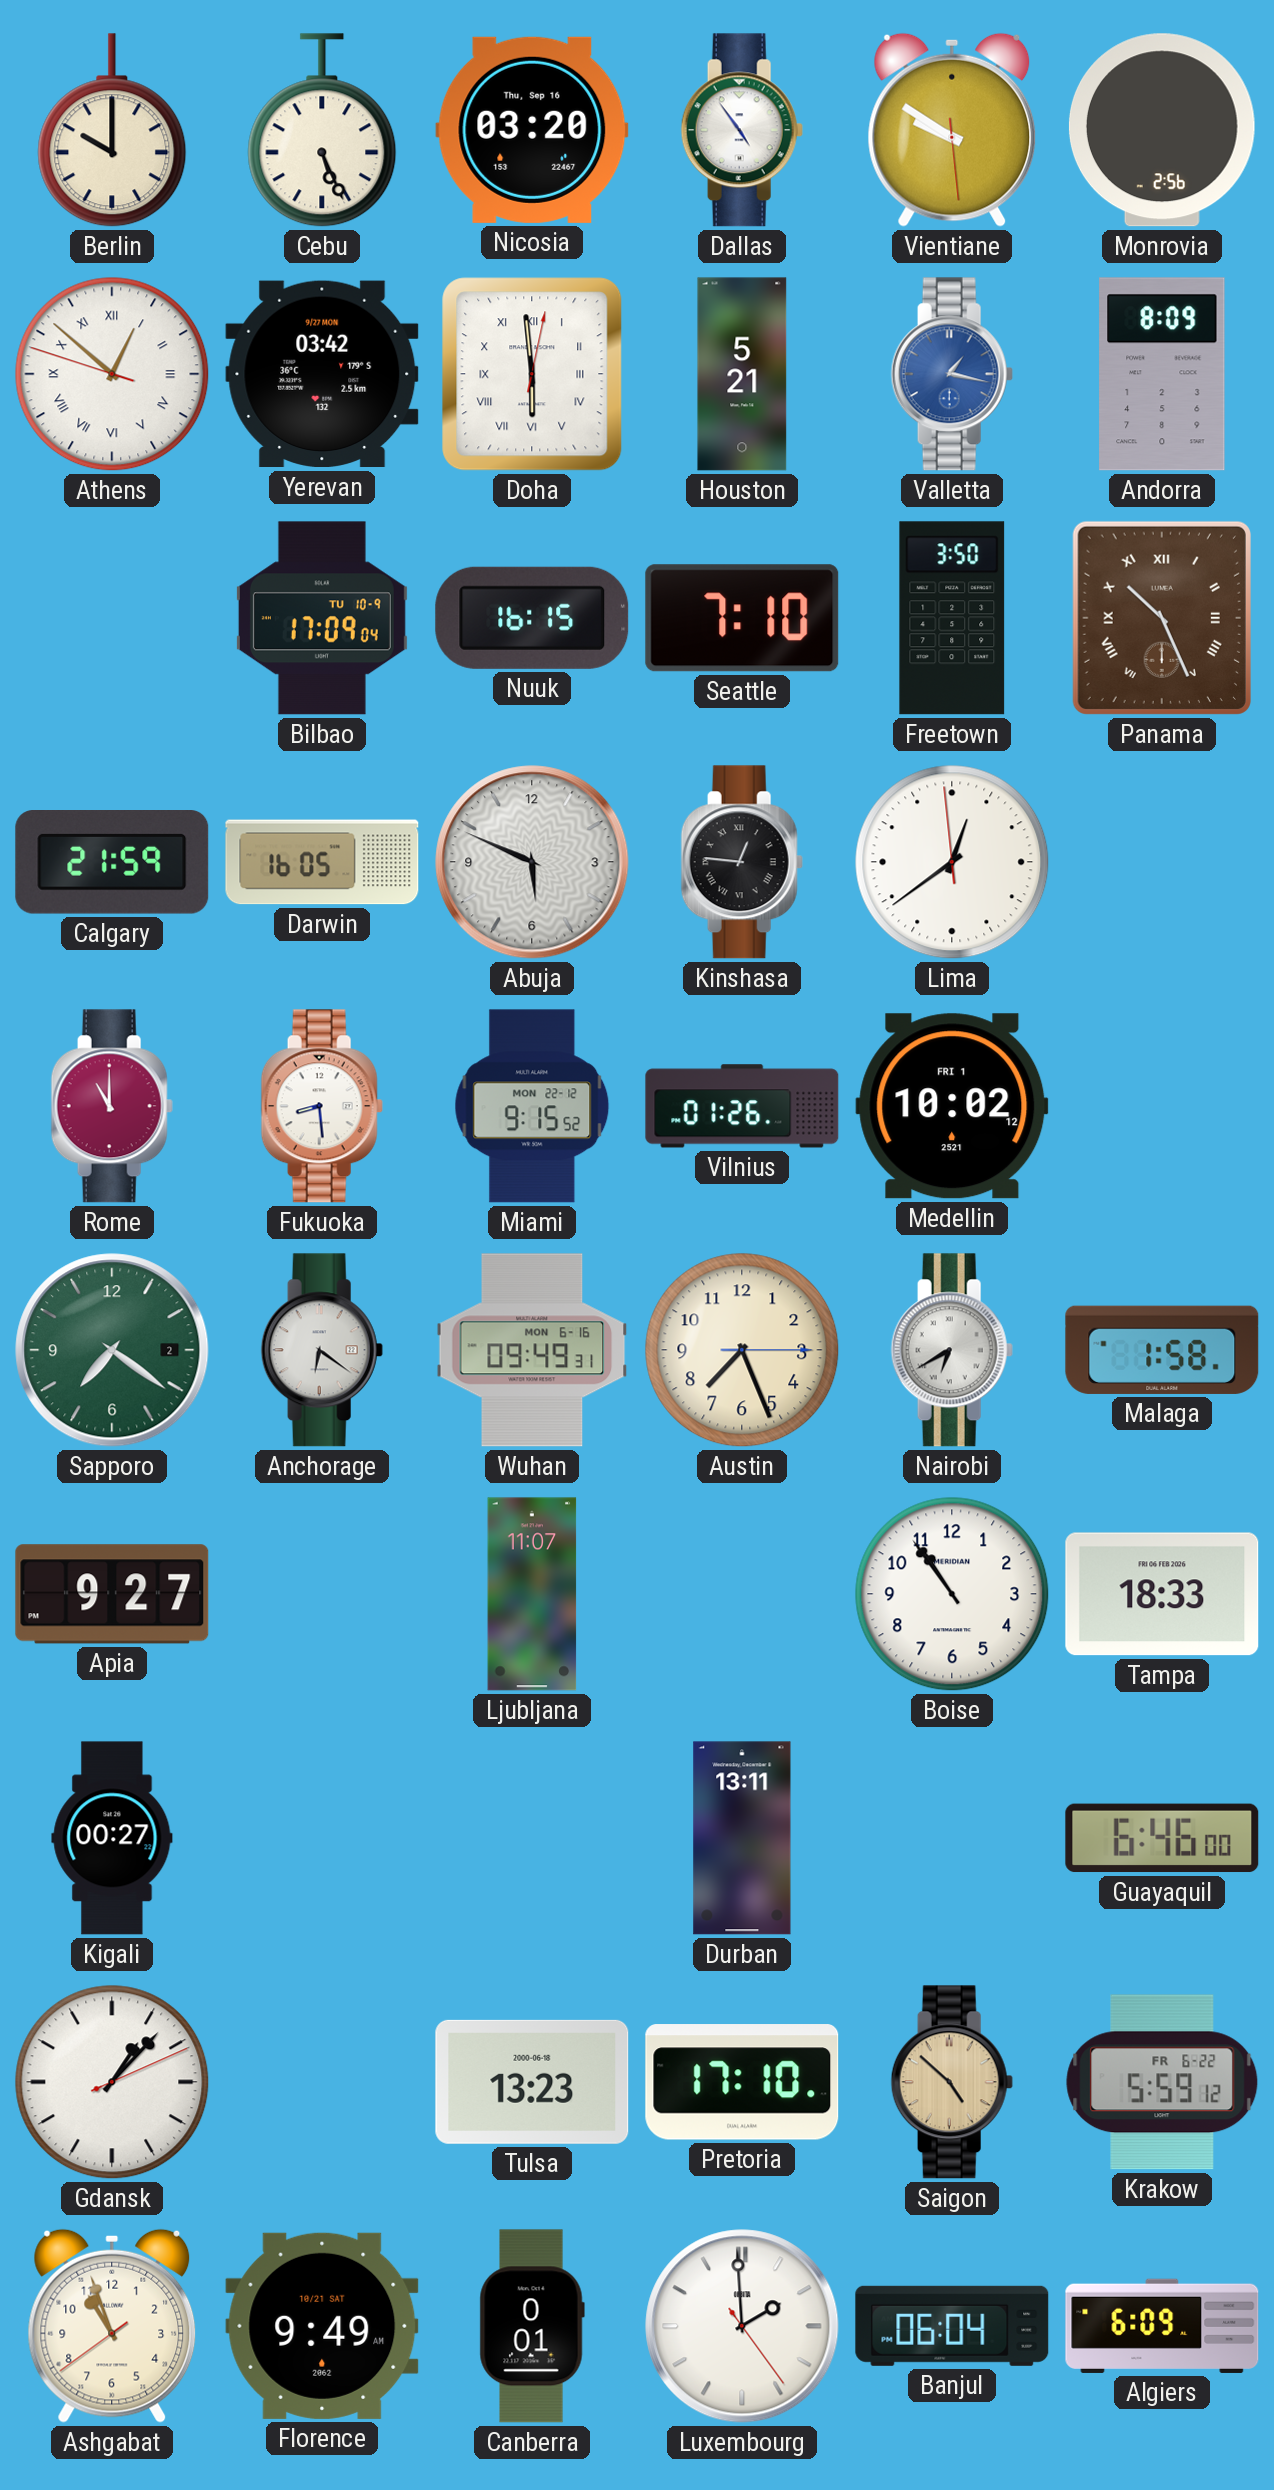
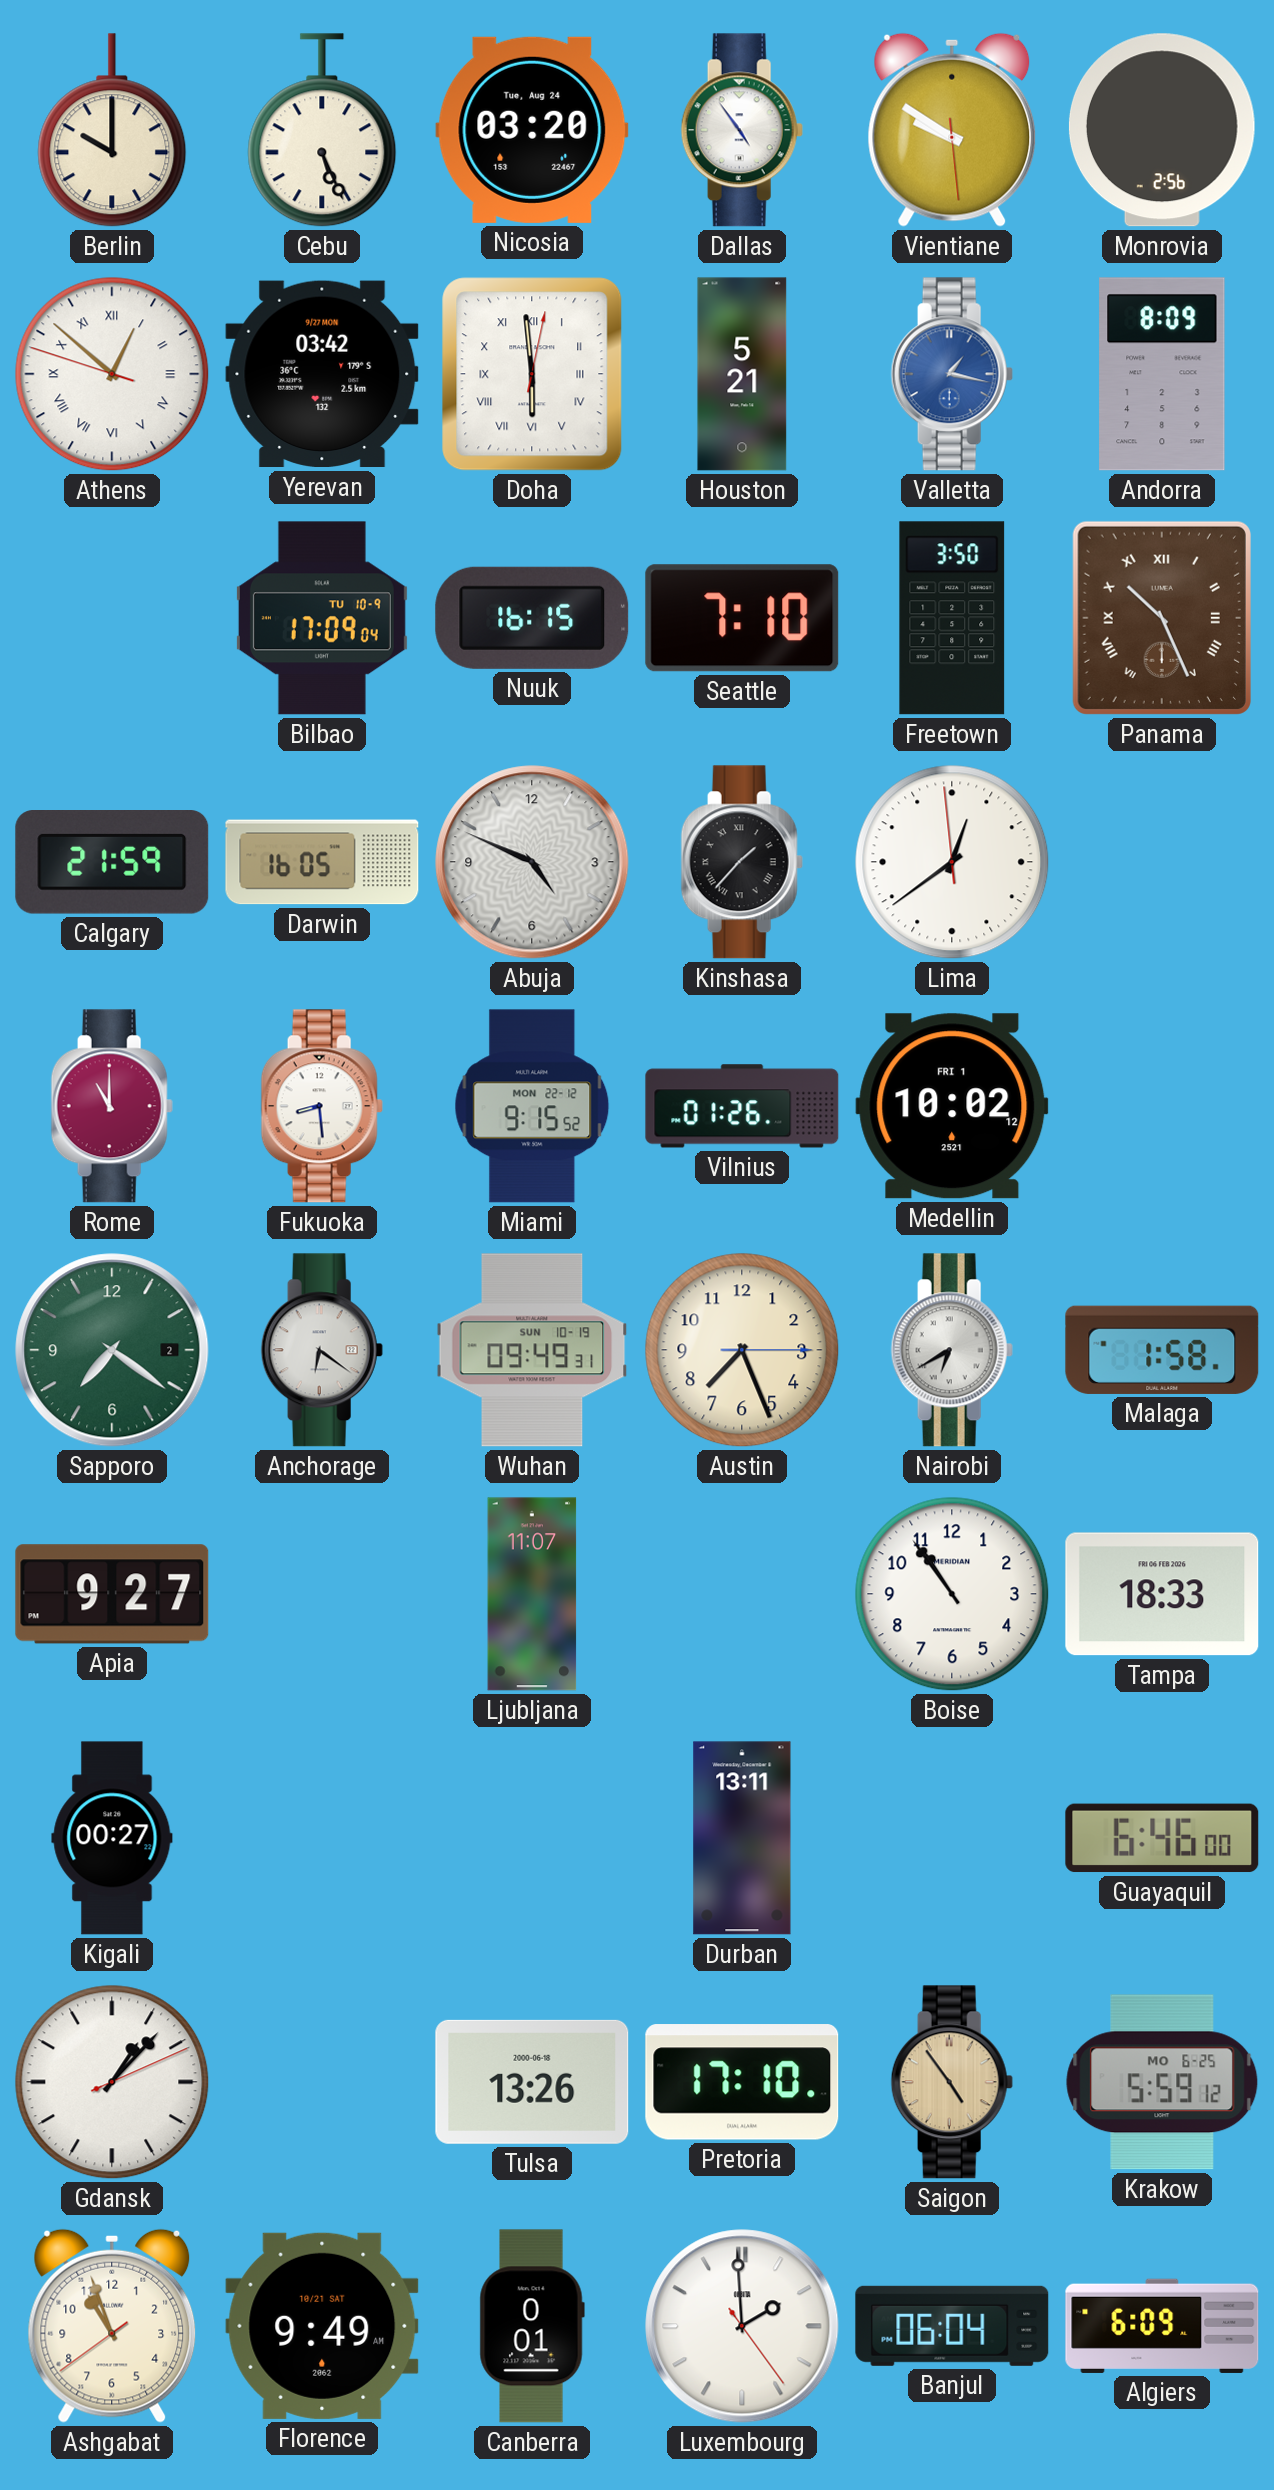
Nicosia date: Thu, Sep 16 -> Tue, Aug 24 (532, 130)
Abuja: 5:49 -> 4:49 (532, 862)
Kinshasa: 12:46 -> 1:37 (742, 862)
Wuhan date: MON 6-16 -> SUN 10-19 (532, 1350)
Tulsa: 13:23 -> 13:26 (532, 2082)
Saigon: 4:52 -> 4:54 (952, 2082)
Krakow date: FR 6-22 -> MO 6-25 (1162, 2082)
